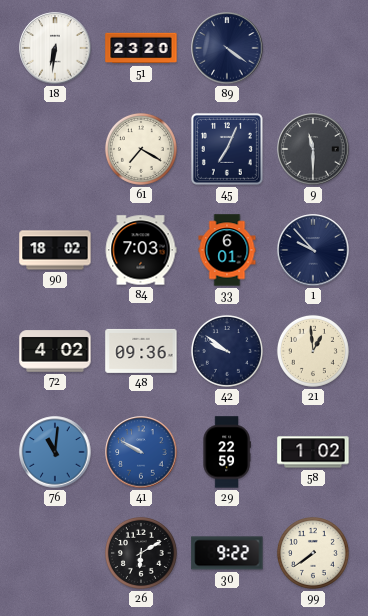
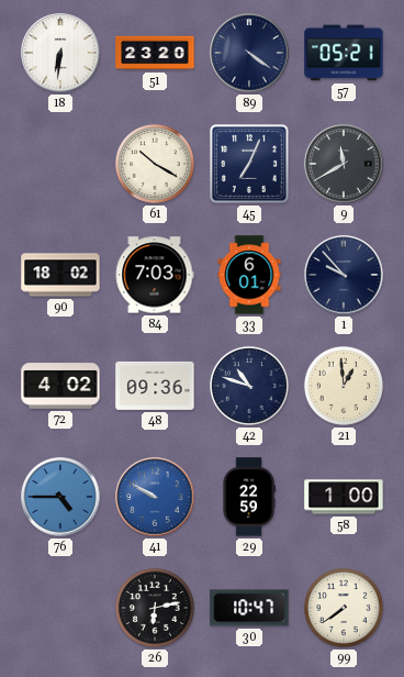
57: none -> 05:21 (344, 53)
61: 7:20 -> 10:20 (155, 164)
9: 11:30 -> 11:40 (344, 164)
42: 9:51 -> 10:48 (249, 386)
76: 11:01 -> 4:45 (60, 497)
58: 1:02 -> 1:00 (344, 497)
26: 6:10 -> 6:13 (155, 608)
30: 9:22 -> 10:47 (249, 608)
